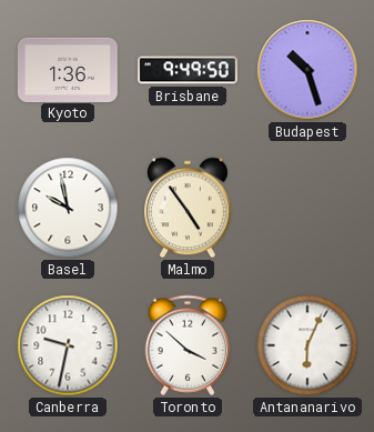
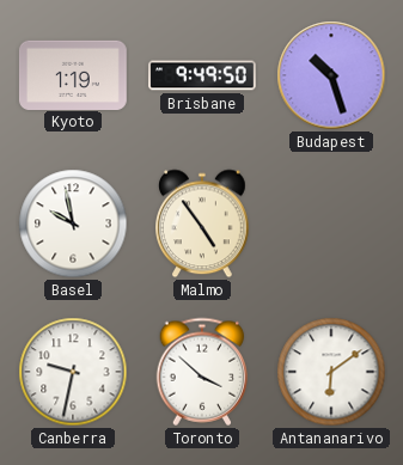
Kyoto: 1:36 -> 1:19 (73, 74)
Antananarivo: 6:04 -> 6:09 (331, 372)
